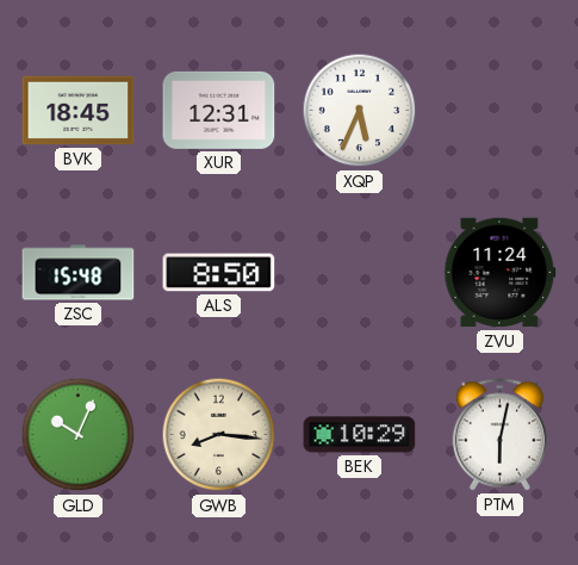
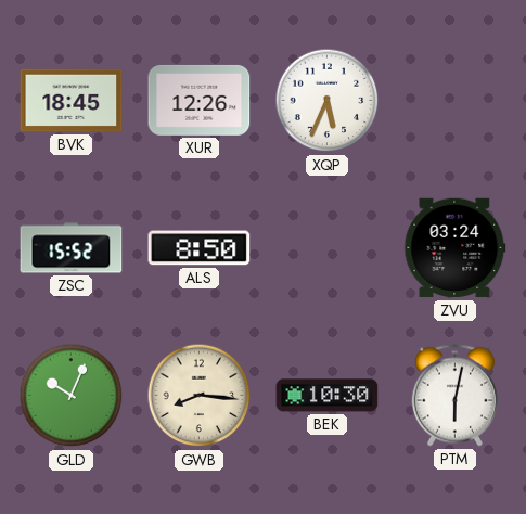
XUR: 12:31 -> 12:26 (200, 100)
ZSC: 15:48 -> 15:52 (72, 248)
ZVU: 11:24 -> 03:24 (456, 248)
BEK: 10:29 -> 10:30 (328, 396)
